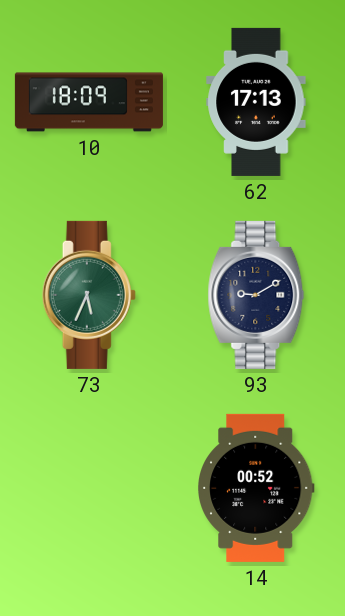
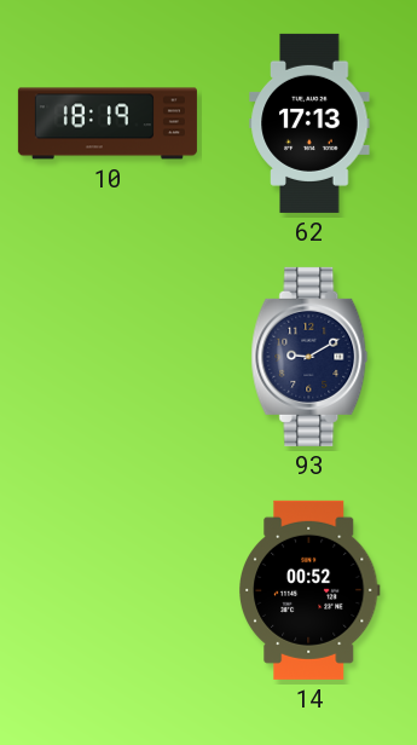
10: 18:09 -> 18:19 (108, 123)
73: 5:34 -> none (89, 295)
